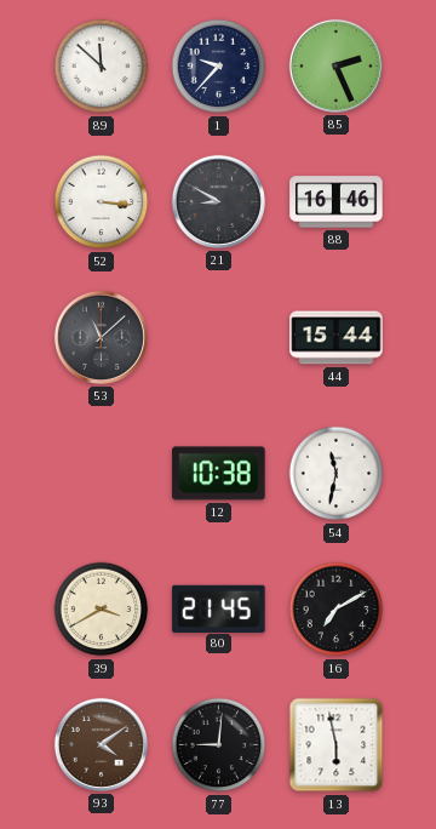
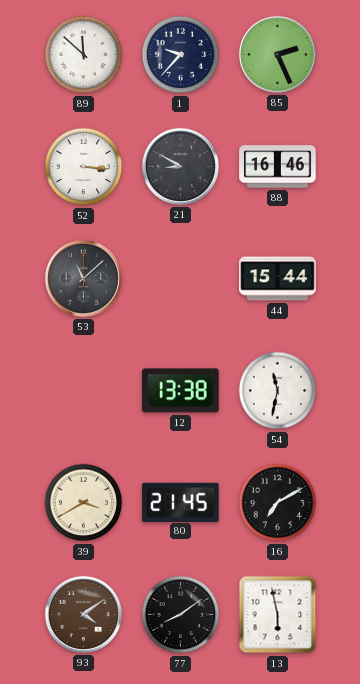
12: 10:38 -> 13:38 (181, 391)
77: 9:01 -> 8:09 (181, 615)
